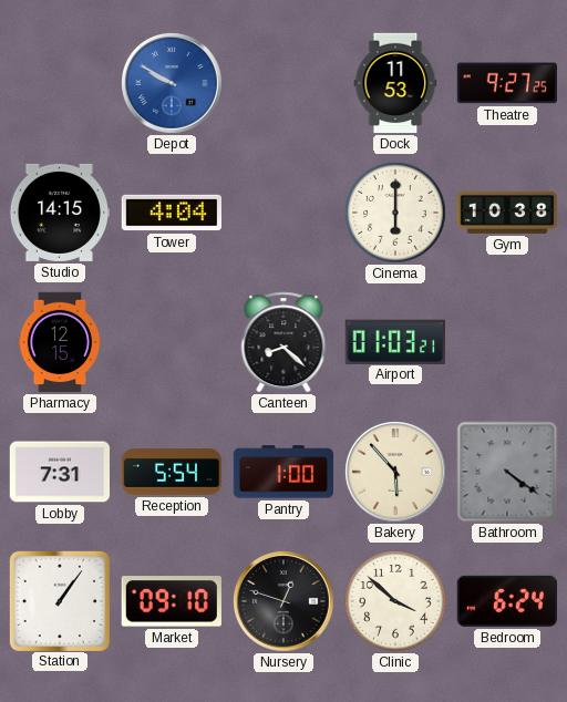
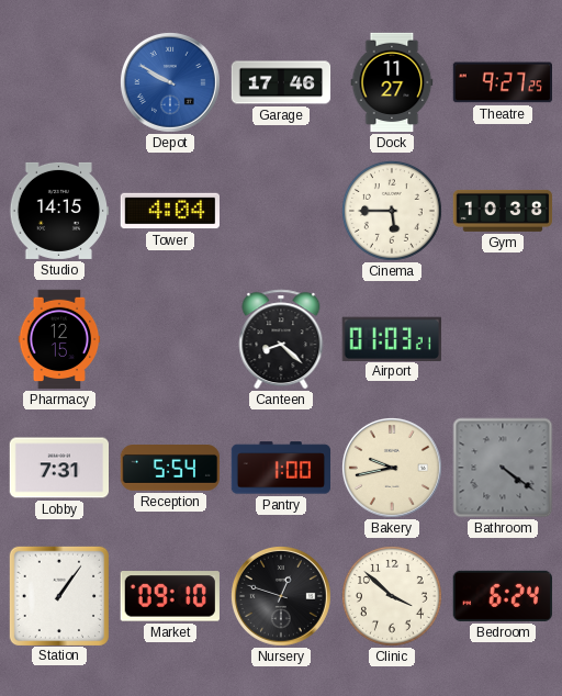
Garage: none -> 17:46 (281, 82)
Dock: 11:53 -> 11:27 (392, 82)
Cinema: 6:00 -> 5:45 (392, 212)
Bakery: 5:53 -> 9:43 (392, 468)
